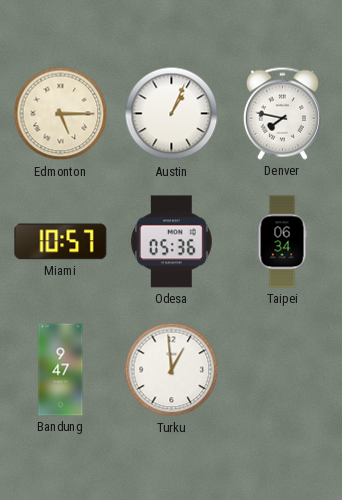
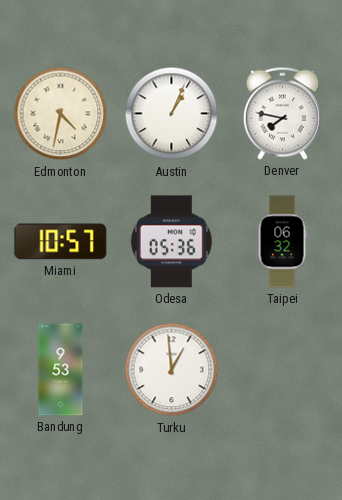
Edmonton: 5:15 -> 4:32 (61, 114)
Taipei: 06:34 -> 06:32 (282, 242)
Bandung: 9:47 -> 9:53 (61, 370)
